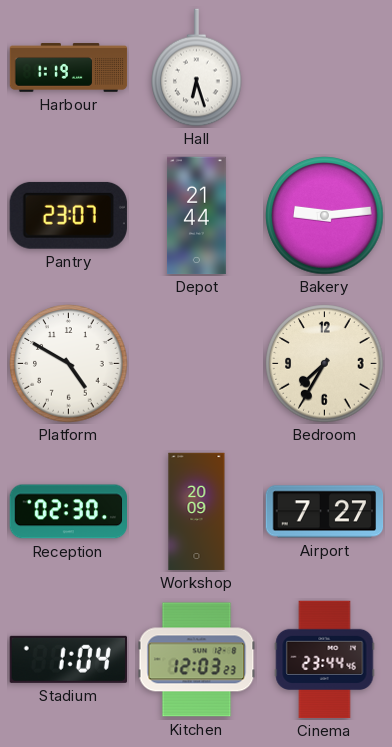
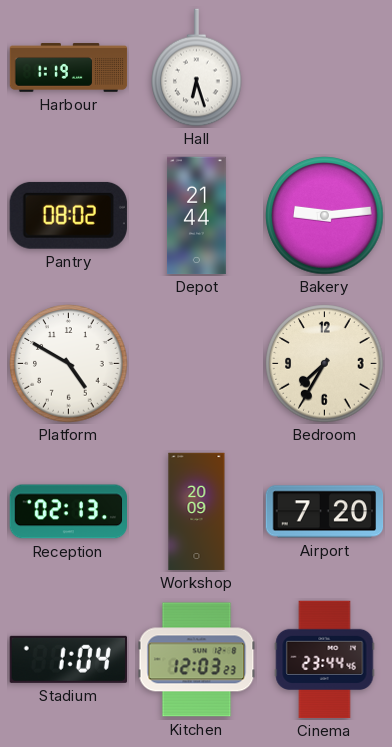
Pantry: 23:07 -> 08:02 (68, 215)
Reception: 02:30 -> 02:13 (68, 512)
Airport: 7:27 -> 7:20 (325, 512)
